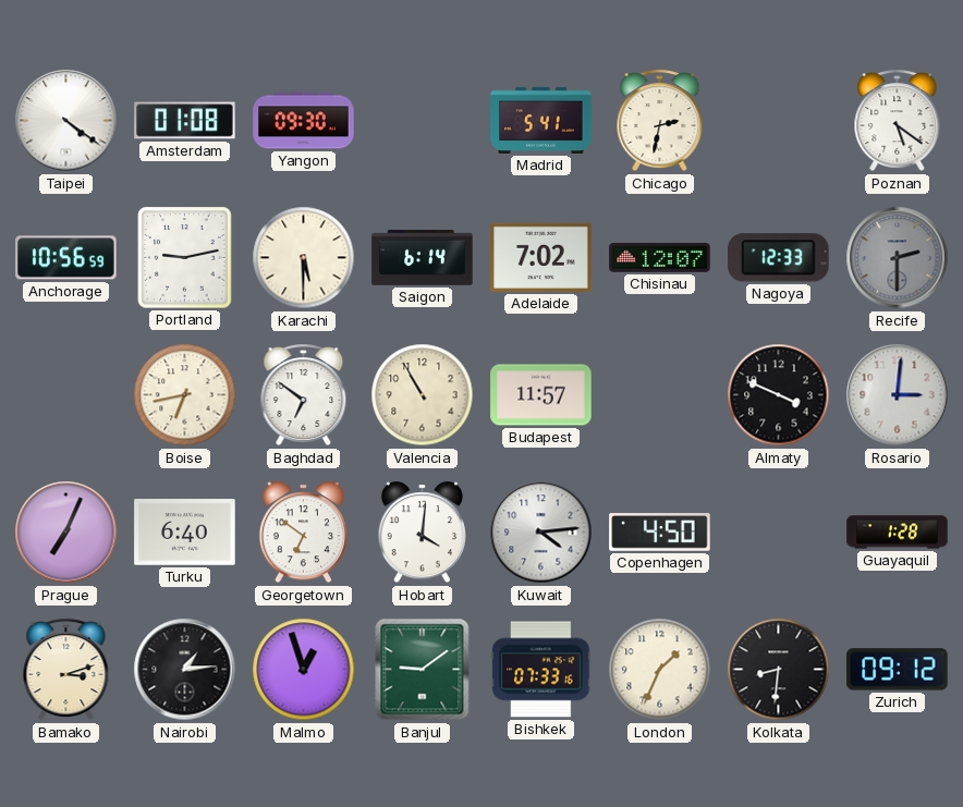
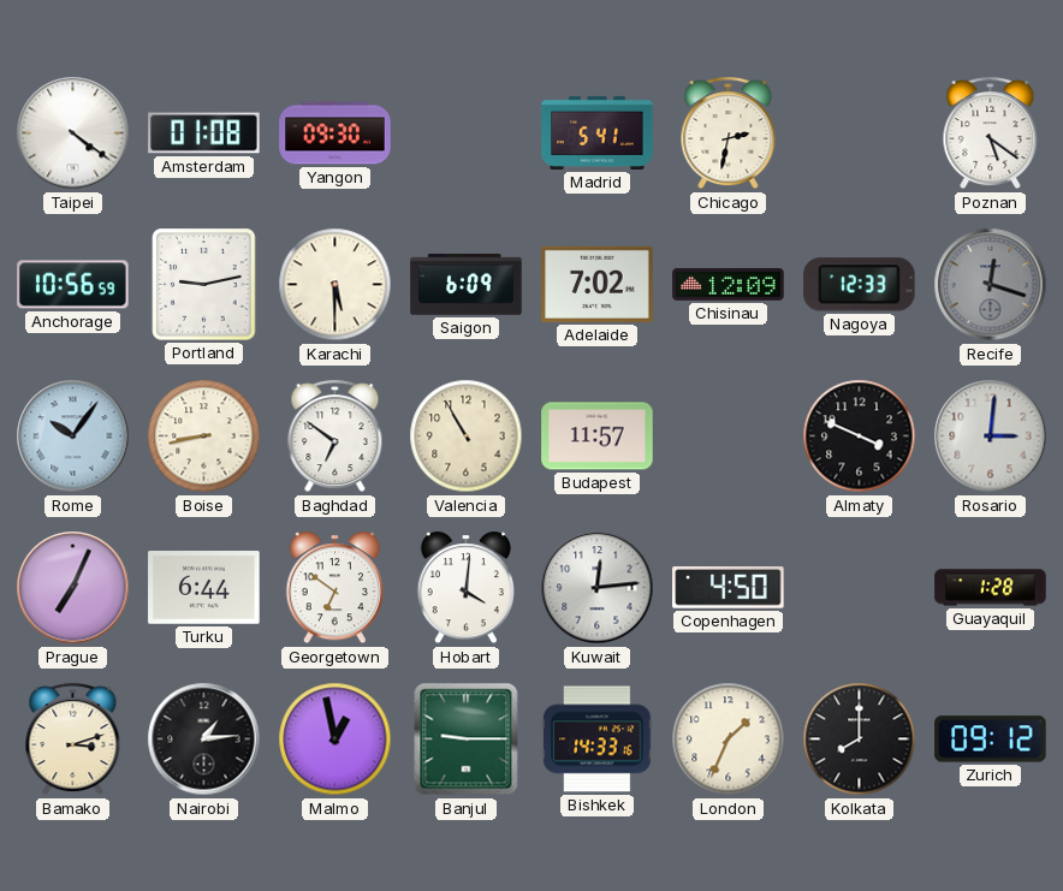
Saigon: 6:14 -> 6:09 (467, 285)
Chisinau: 12:07 -> 12:09 (729, 285)
Recife: 2:30 -> 12:18 (991, 285)
Rome: none -> 10:06 (73, 436)
Boise: 6:43 -> 8:43 (204, 436)
Turku: 6:40 -> 6:44 (204, 588)
Kuwait: 4:14 -> 12:14 (598, 588)
Malmo: 12:57 -> 12:58 (335, 739)
Banjul: 9:09 -> 9:15 (467, 739)
Bishkek: 07:33 -> 14:33 (598, 739)
Kolkata: 8:31 -> 8:00 (860, 739)
